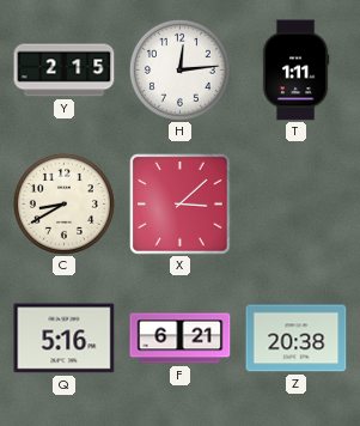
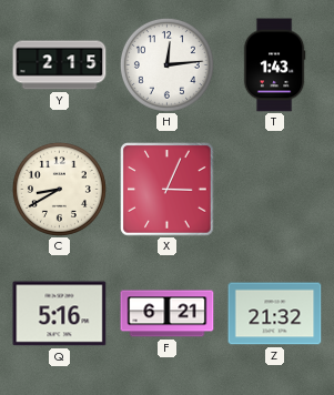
T: 1:11 -> 1:43 (274, 65)
X: 3:08 -> 3:04 (168, 190)
Z: 20:38 -> 21:32 (275, 314)
